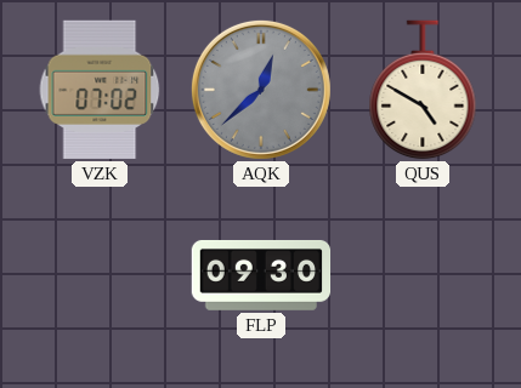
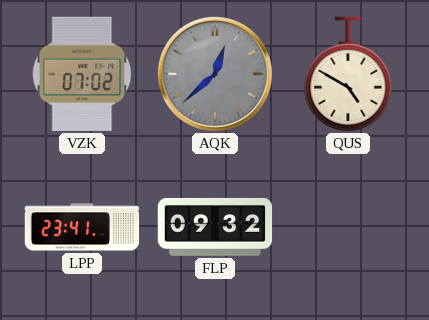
LPP: none -> 23:41 (82, 227)
FLP: 09:30 -> 09:32 (215, 227)
